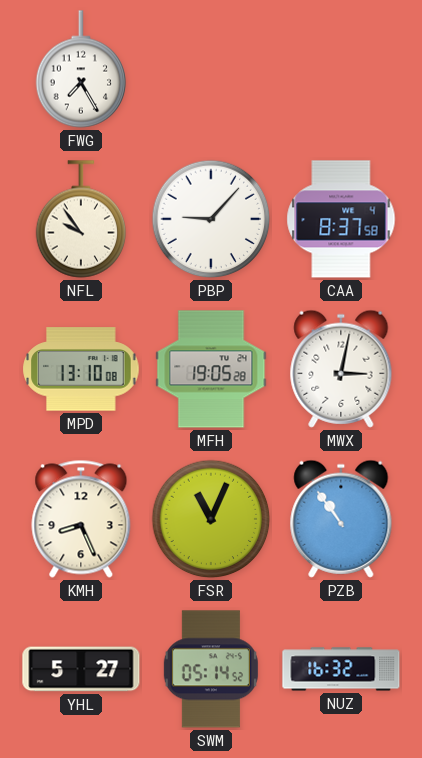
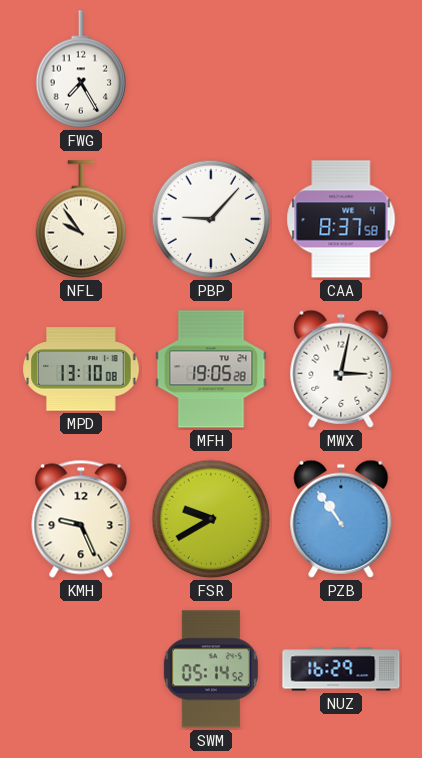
KMH: 8:26 -> 9:26 (81, 519)
FSR: 11:04 -> 9:40 (211, 519)
YHL: 5:27 -> none (81, 669)
NUZ: 16:32 -> 16:29 (341, 669)
